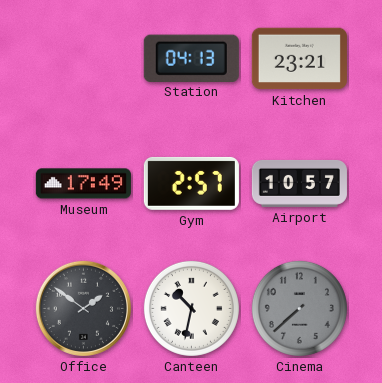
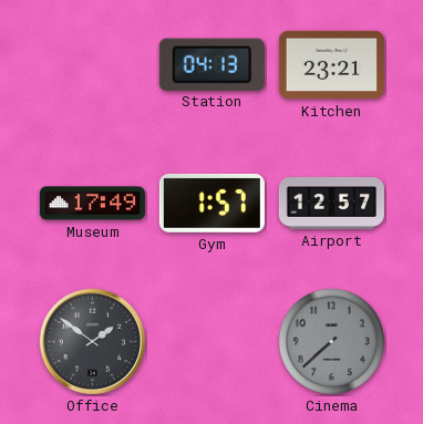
Gym: 2:57 -> 1:57 (211, 203)
Airport: 10:57 -> 12:57 (331, 203)
Canteen: 10:32 -> none (191, 308)
